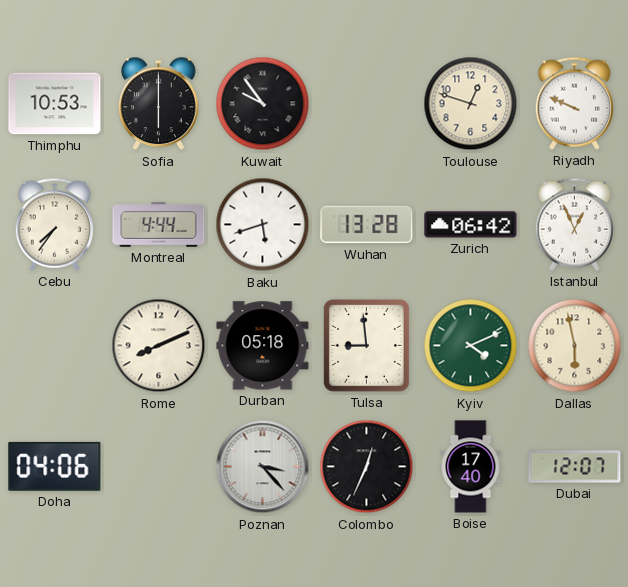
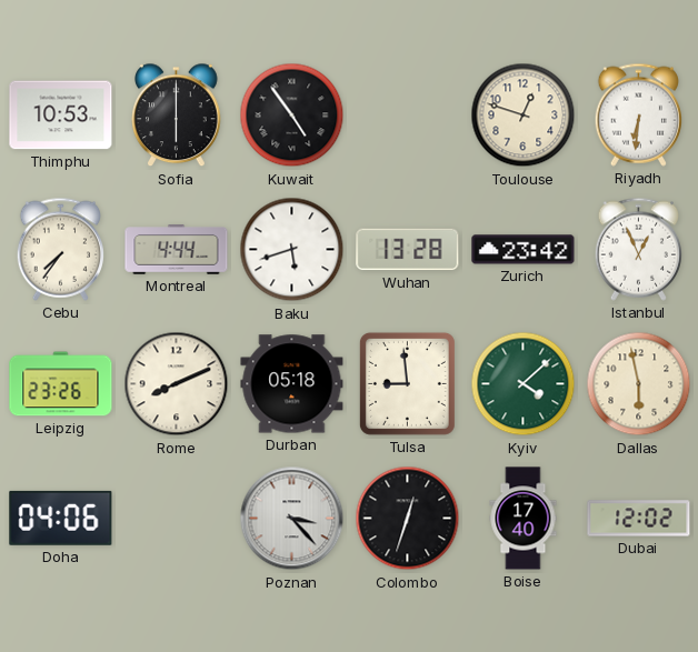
Kuwait: 9:54 -> 4:54 (292, 116)
Riyadh: 9:49 -> 6:31 (638, 114)
Zurich: 06:42 -> 23:42 (523, 250)
Leipzig: none -> 23:26 (61, 384)
Kyiv: 4:11 -> 4:08 (523, 384)
Colombo: 12:34 -> 12:33 (408, 519)
Dubai: 12:07 -> 12:02 (639, 519)
